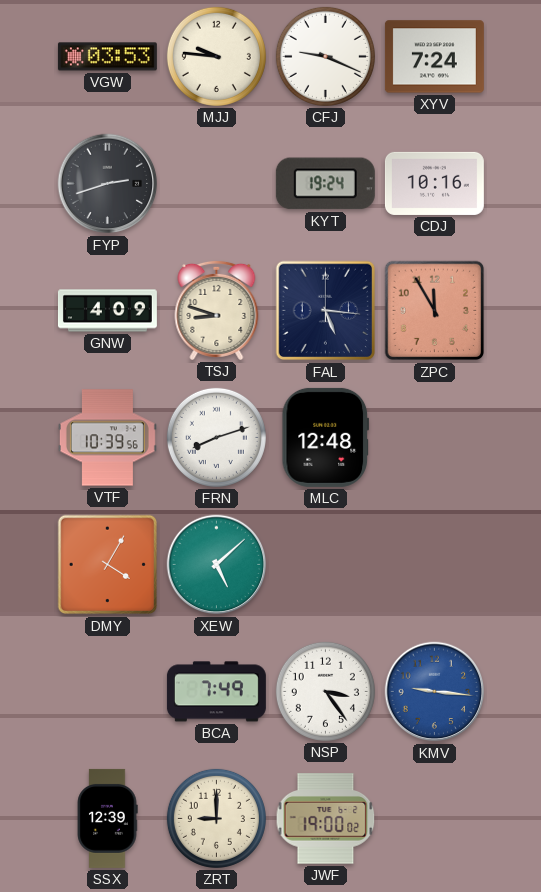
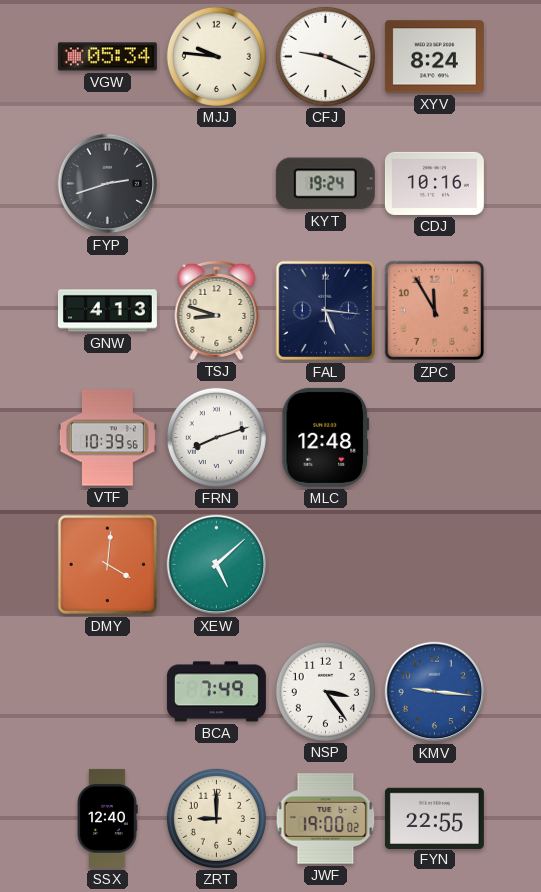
VGW: 03:53 -> 05:34 (107, 57)
XYV: 7:24 -> 8:24 (434, 57)
GNW: 4:09 -> 4:13 (107, 311)
DMY: 4:05 -> 4:01 (108, 565)
SSX: 12:39 -> 12:40 (107, 818)
FYN: none -> 22:55 (434, 818)
